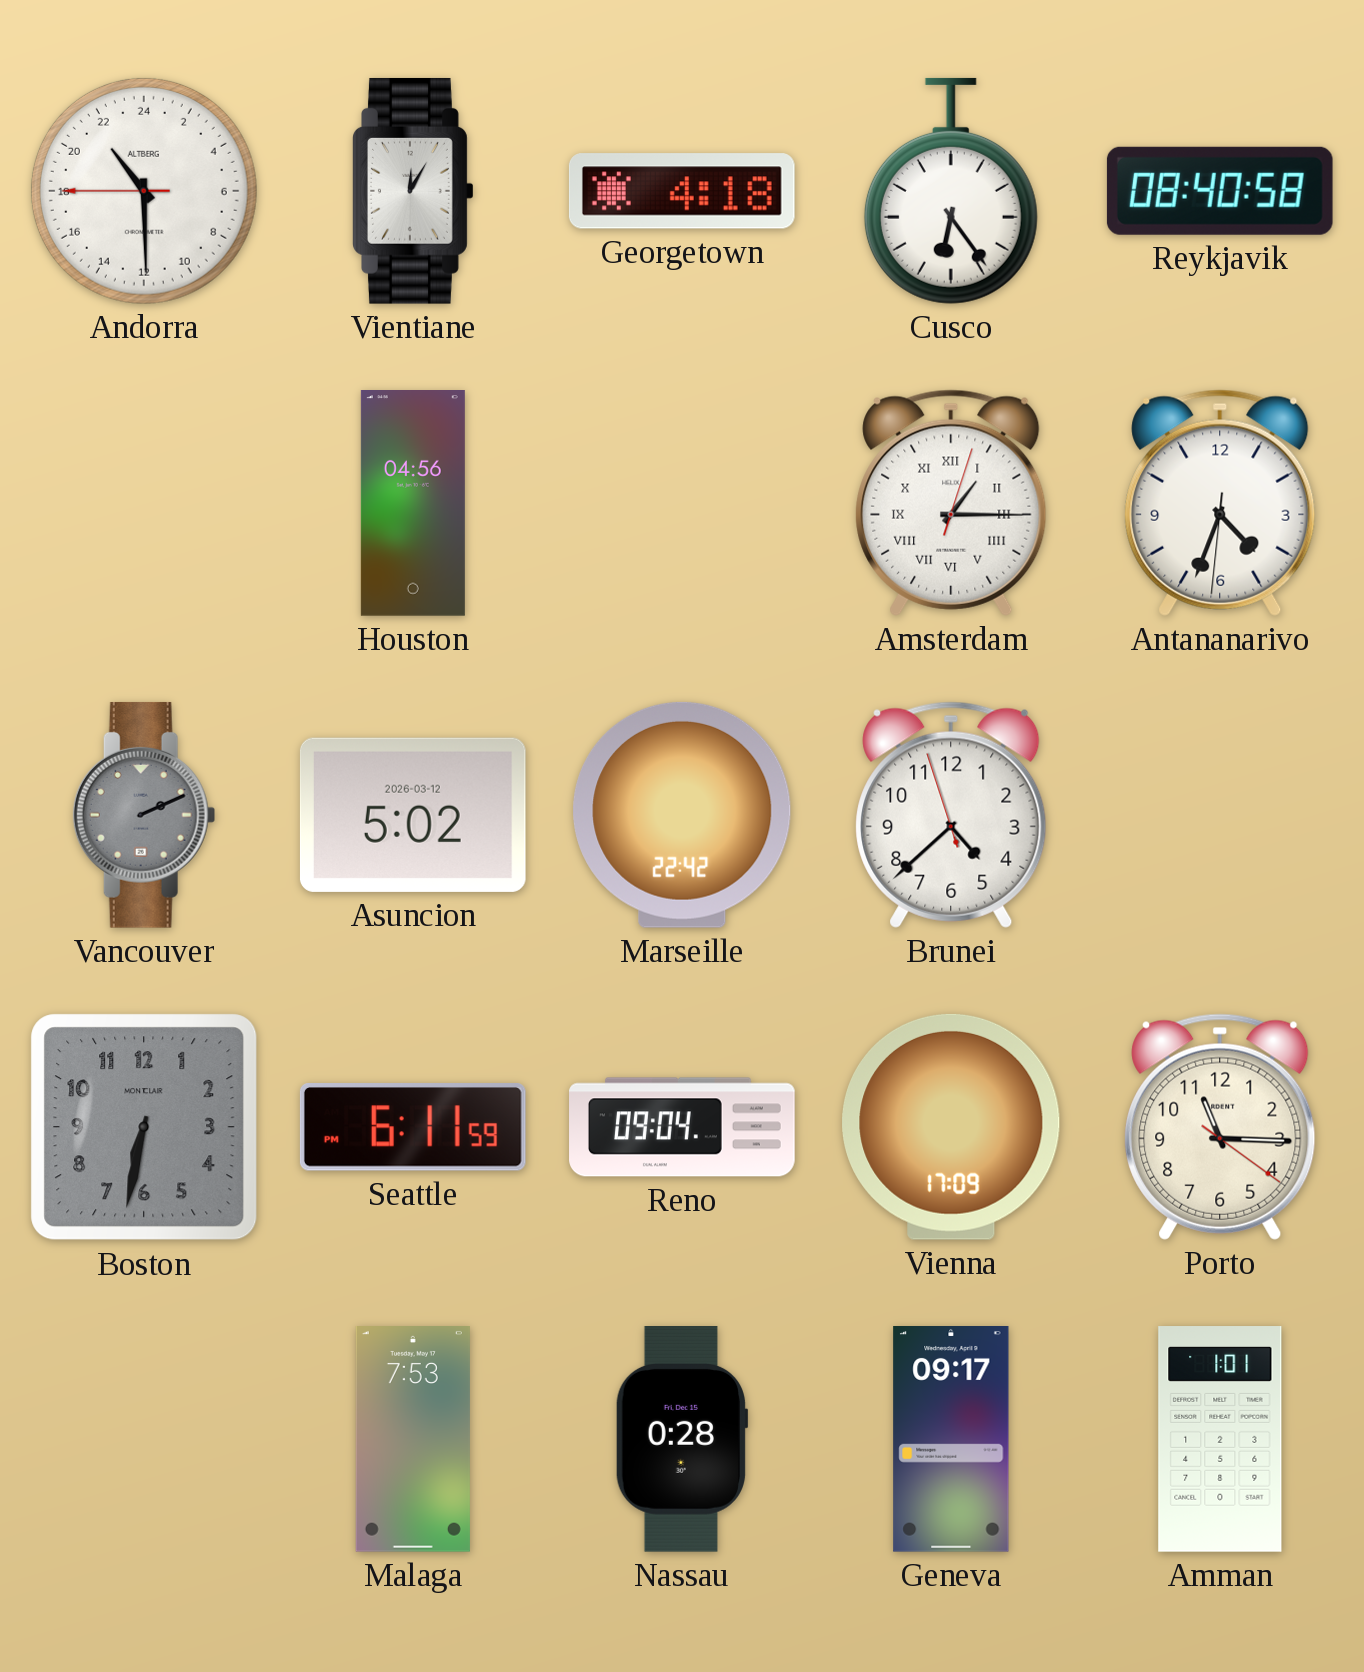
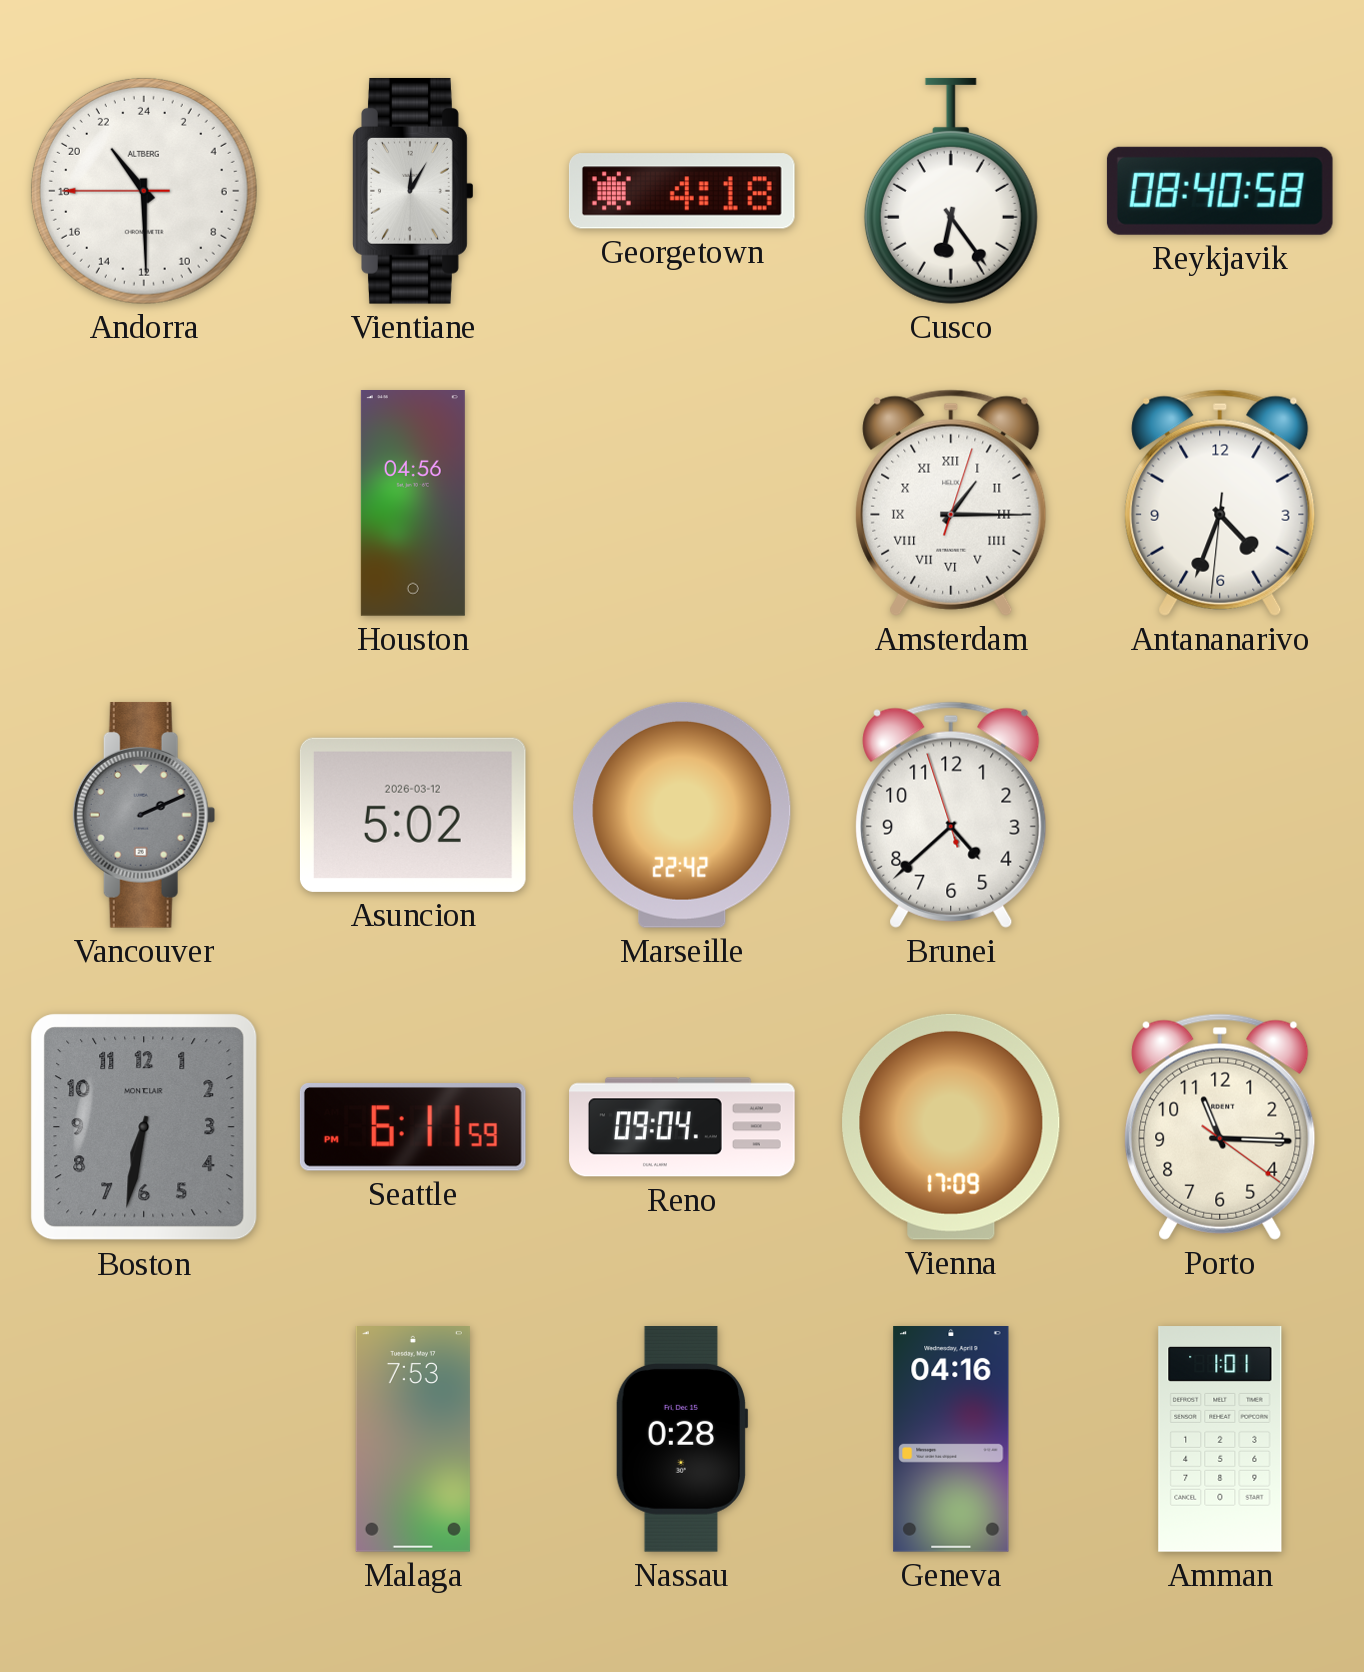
Geneva: 09:17 -> 04:16 (951, 1440)
